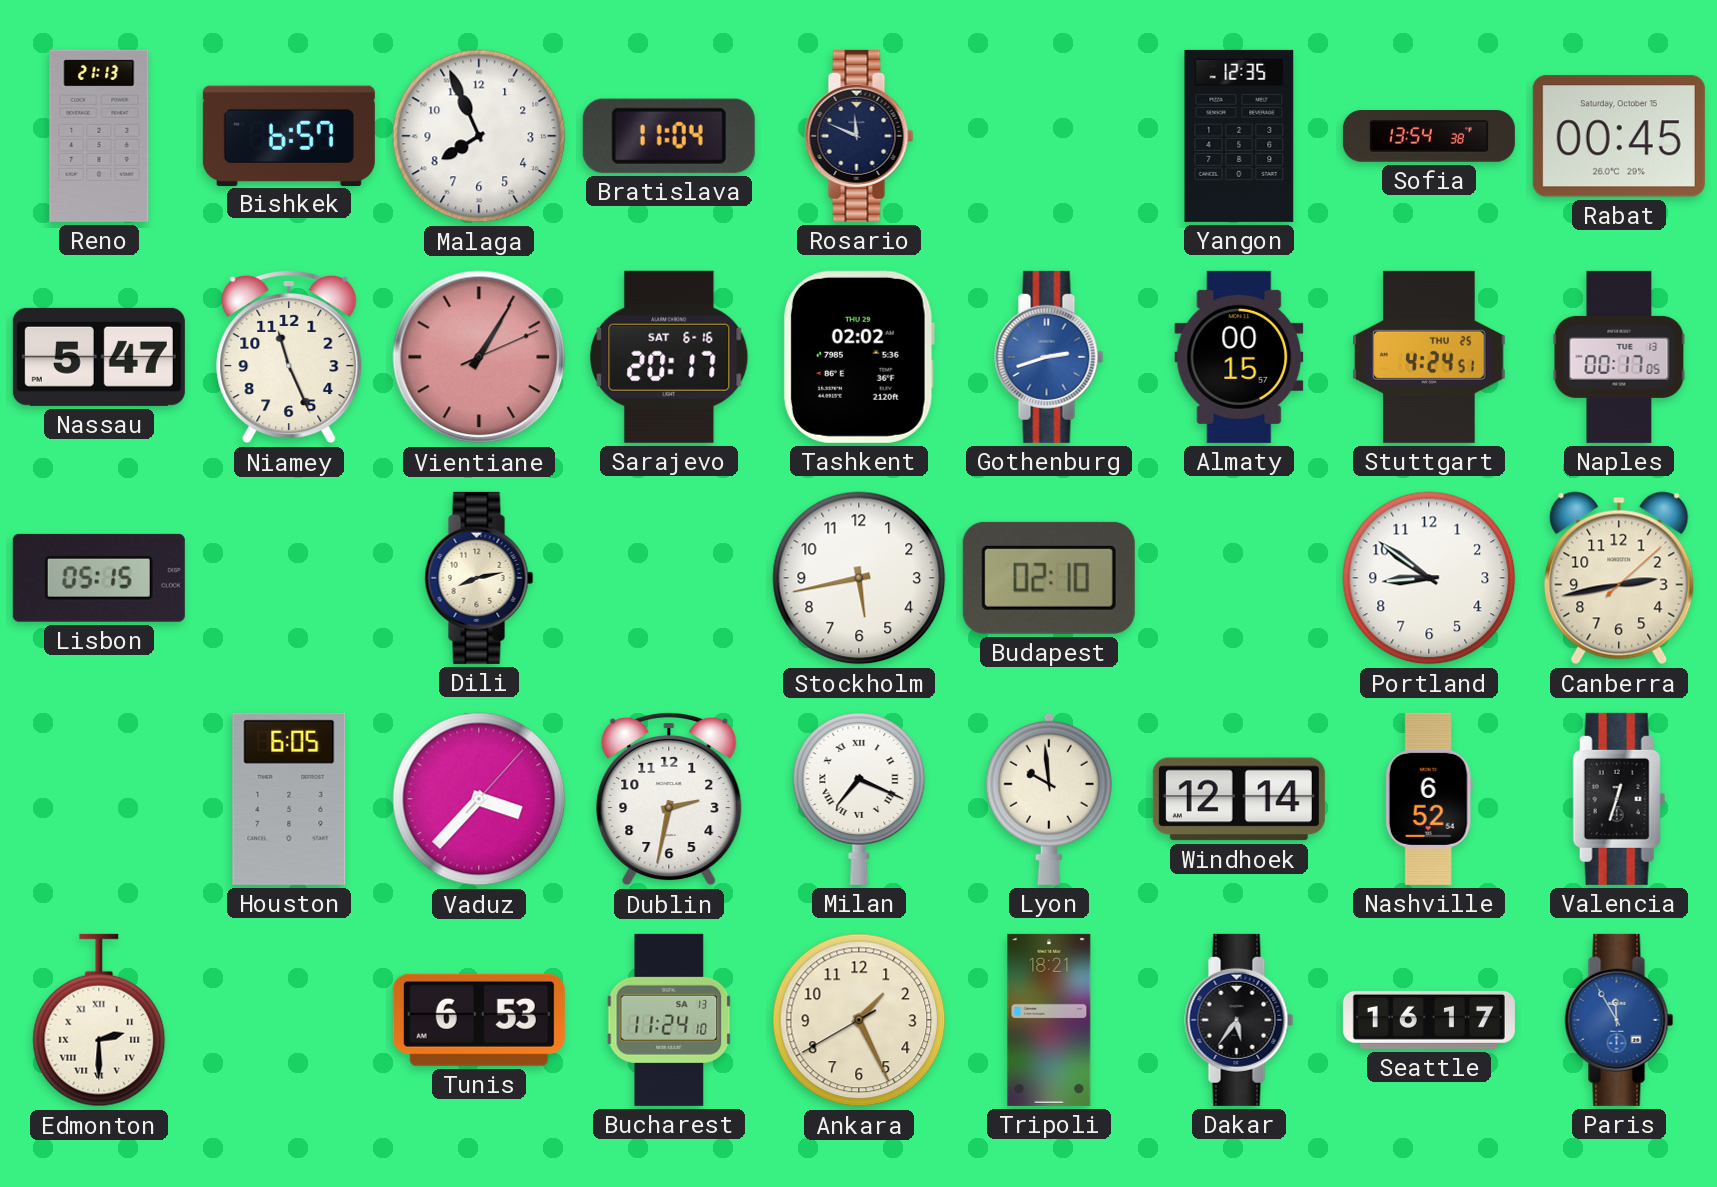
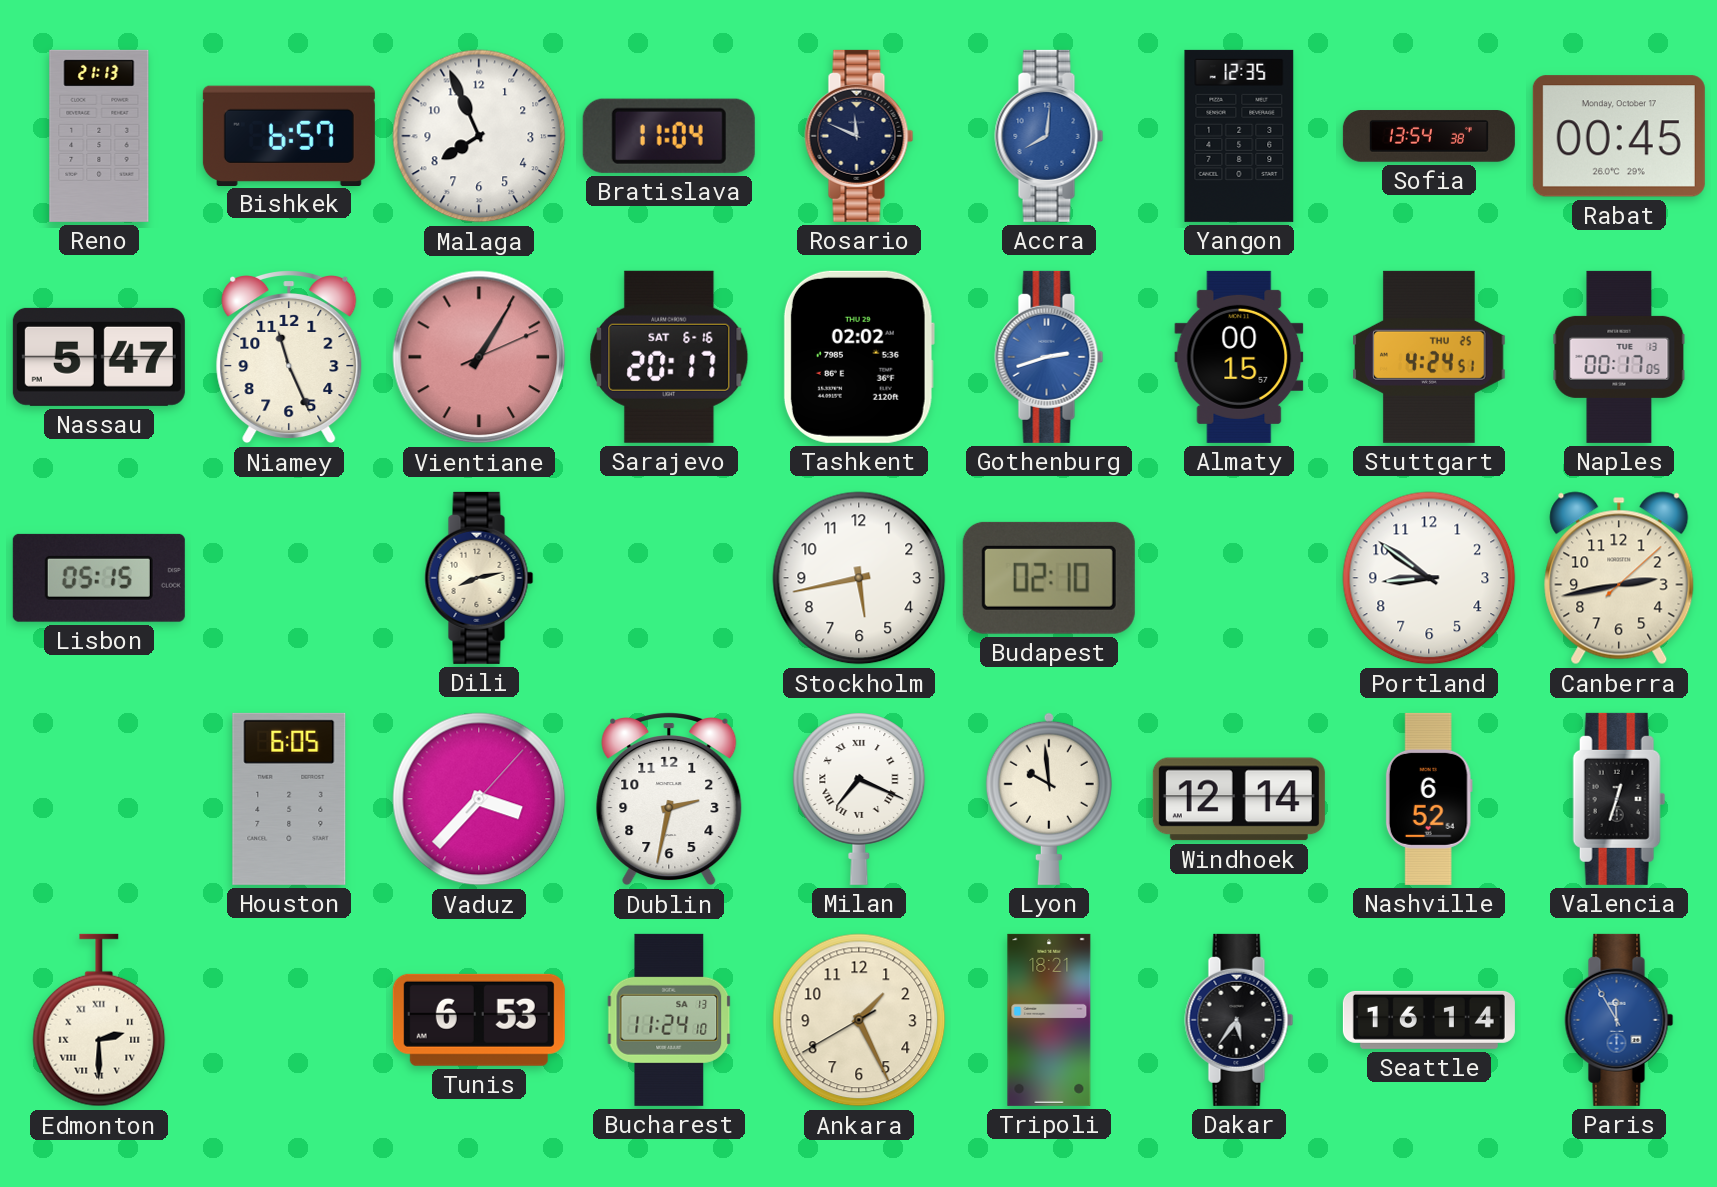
Accra: none -> 8:01 (1049, 136)
Rabat date: Saturday, October 15 -> Monday, October 17 (1619, 136)
Seattle: 16:17 -> 16:14 (1429, 1020)
